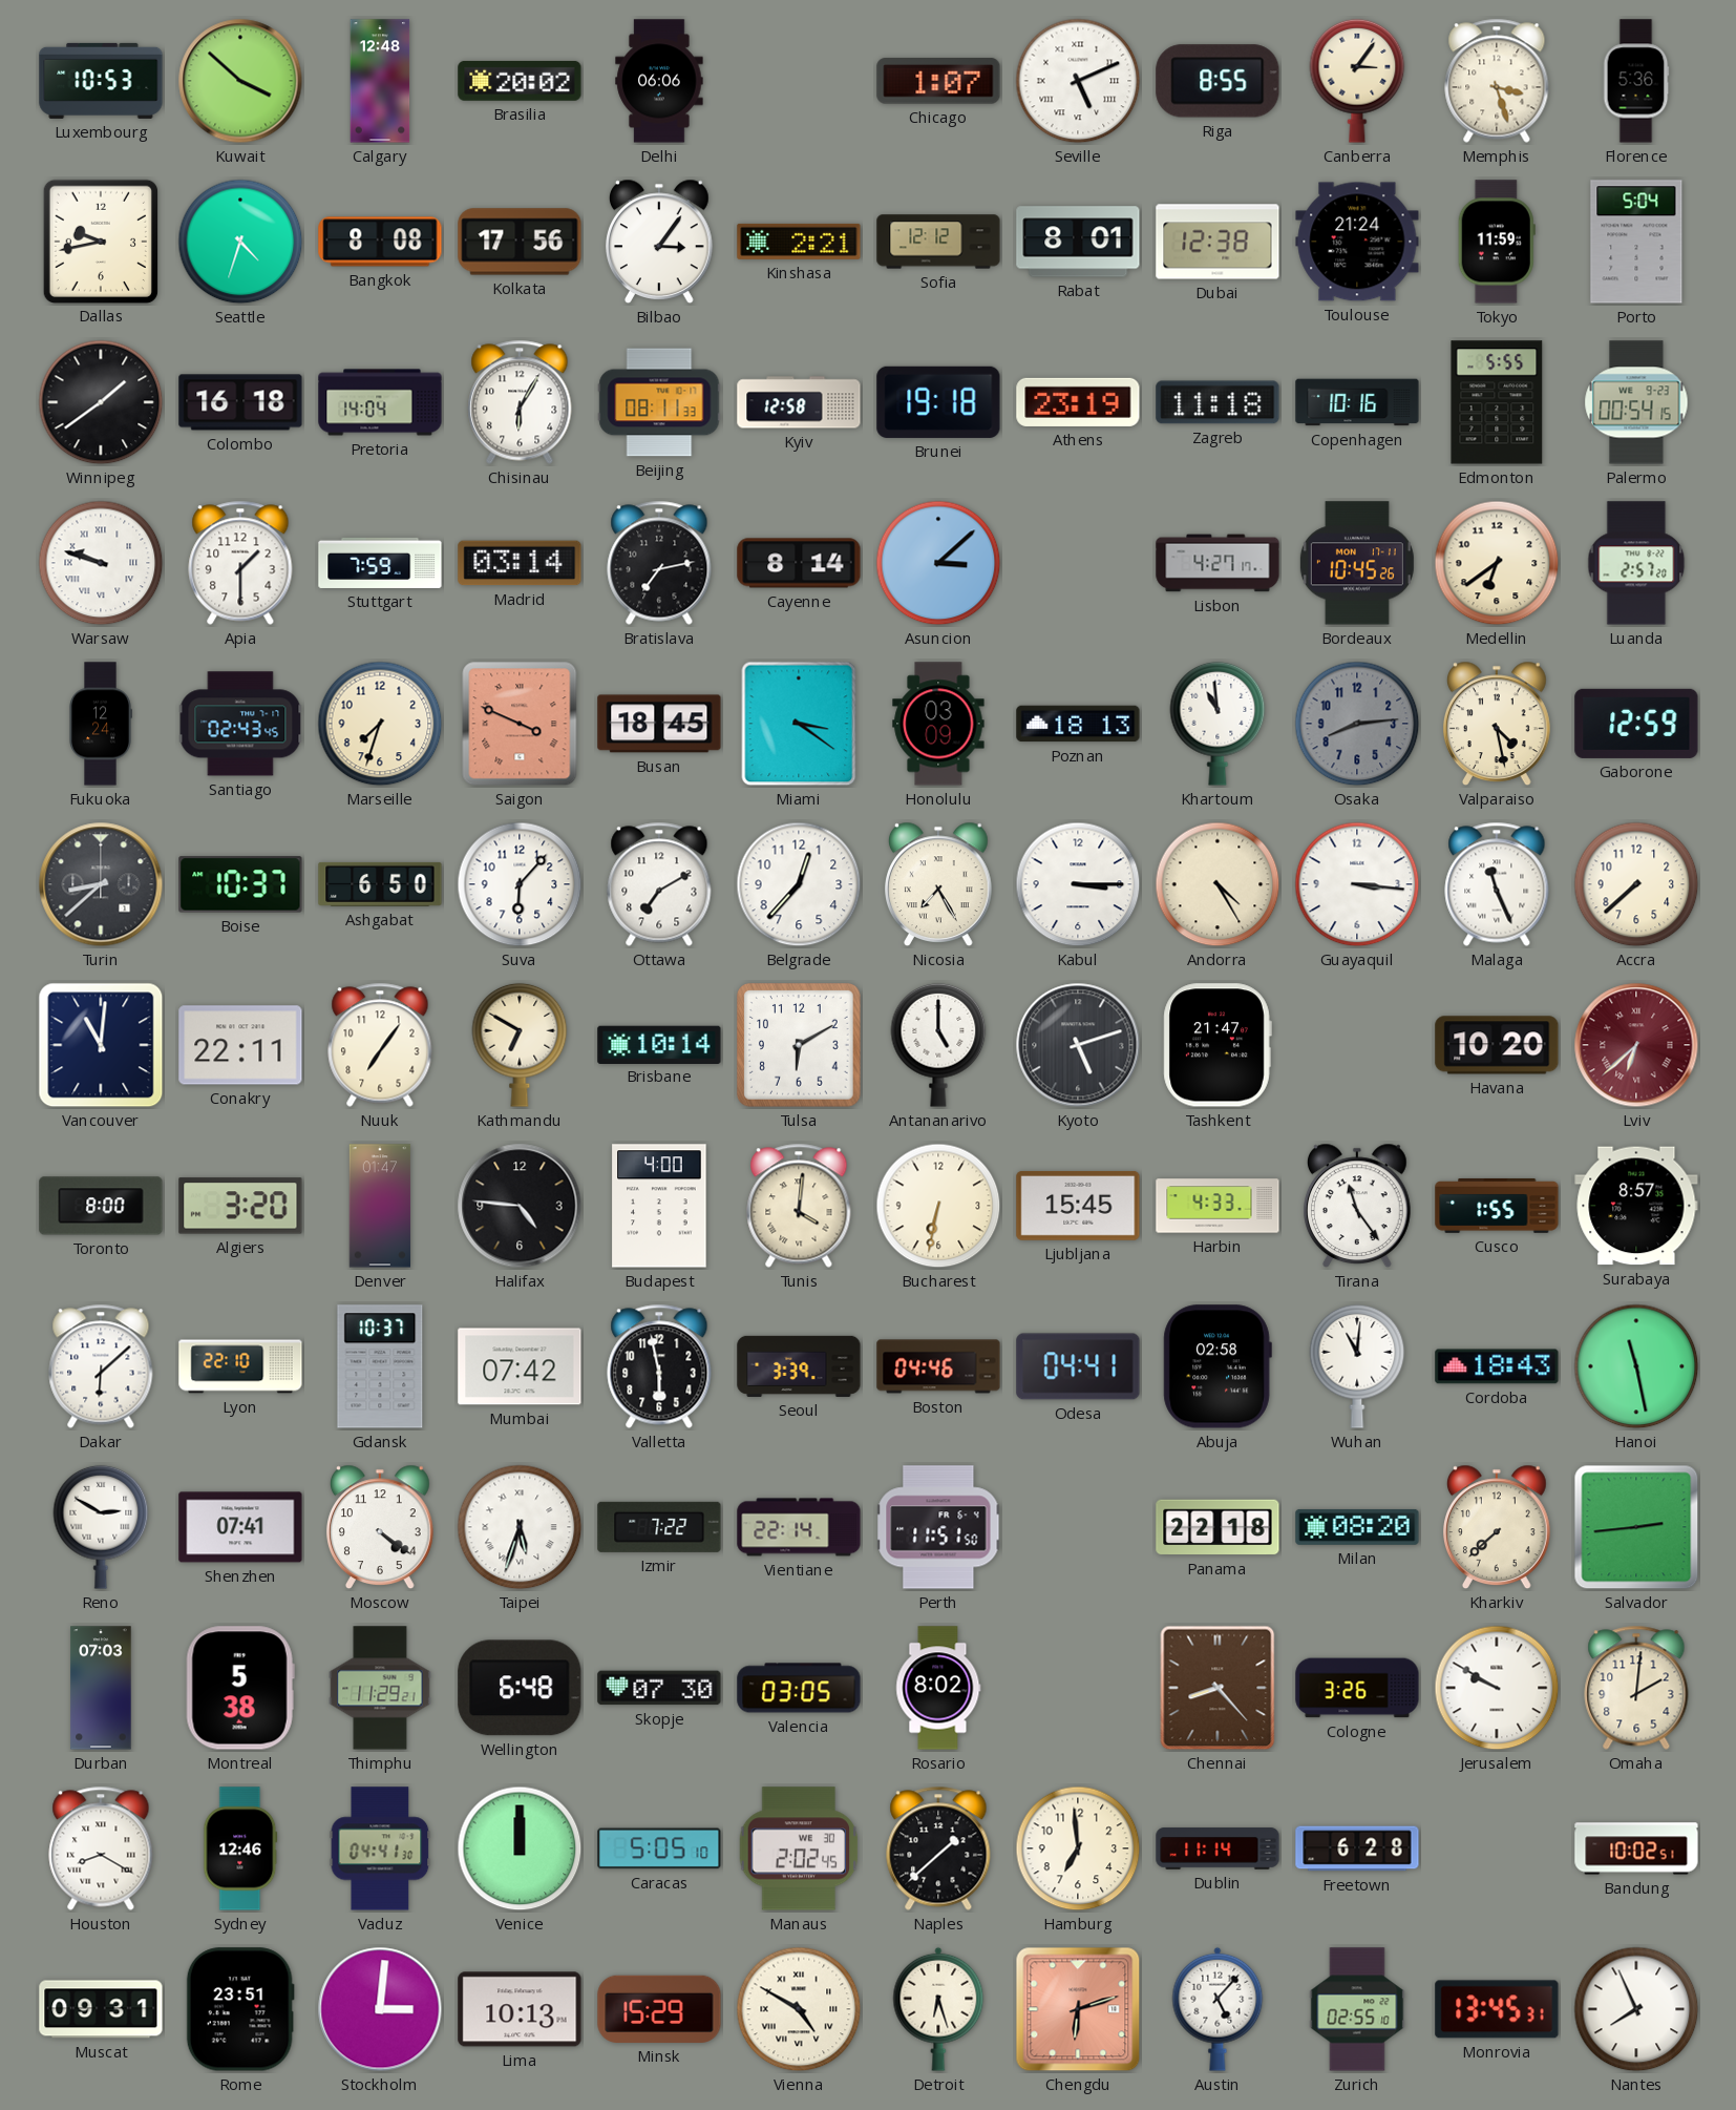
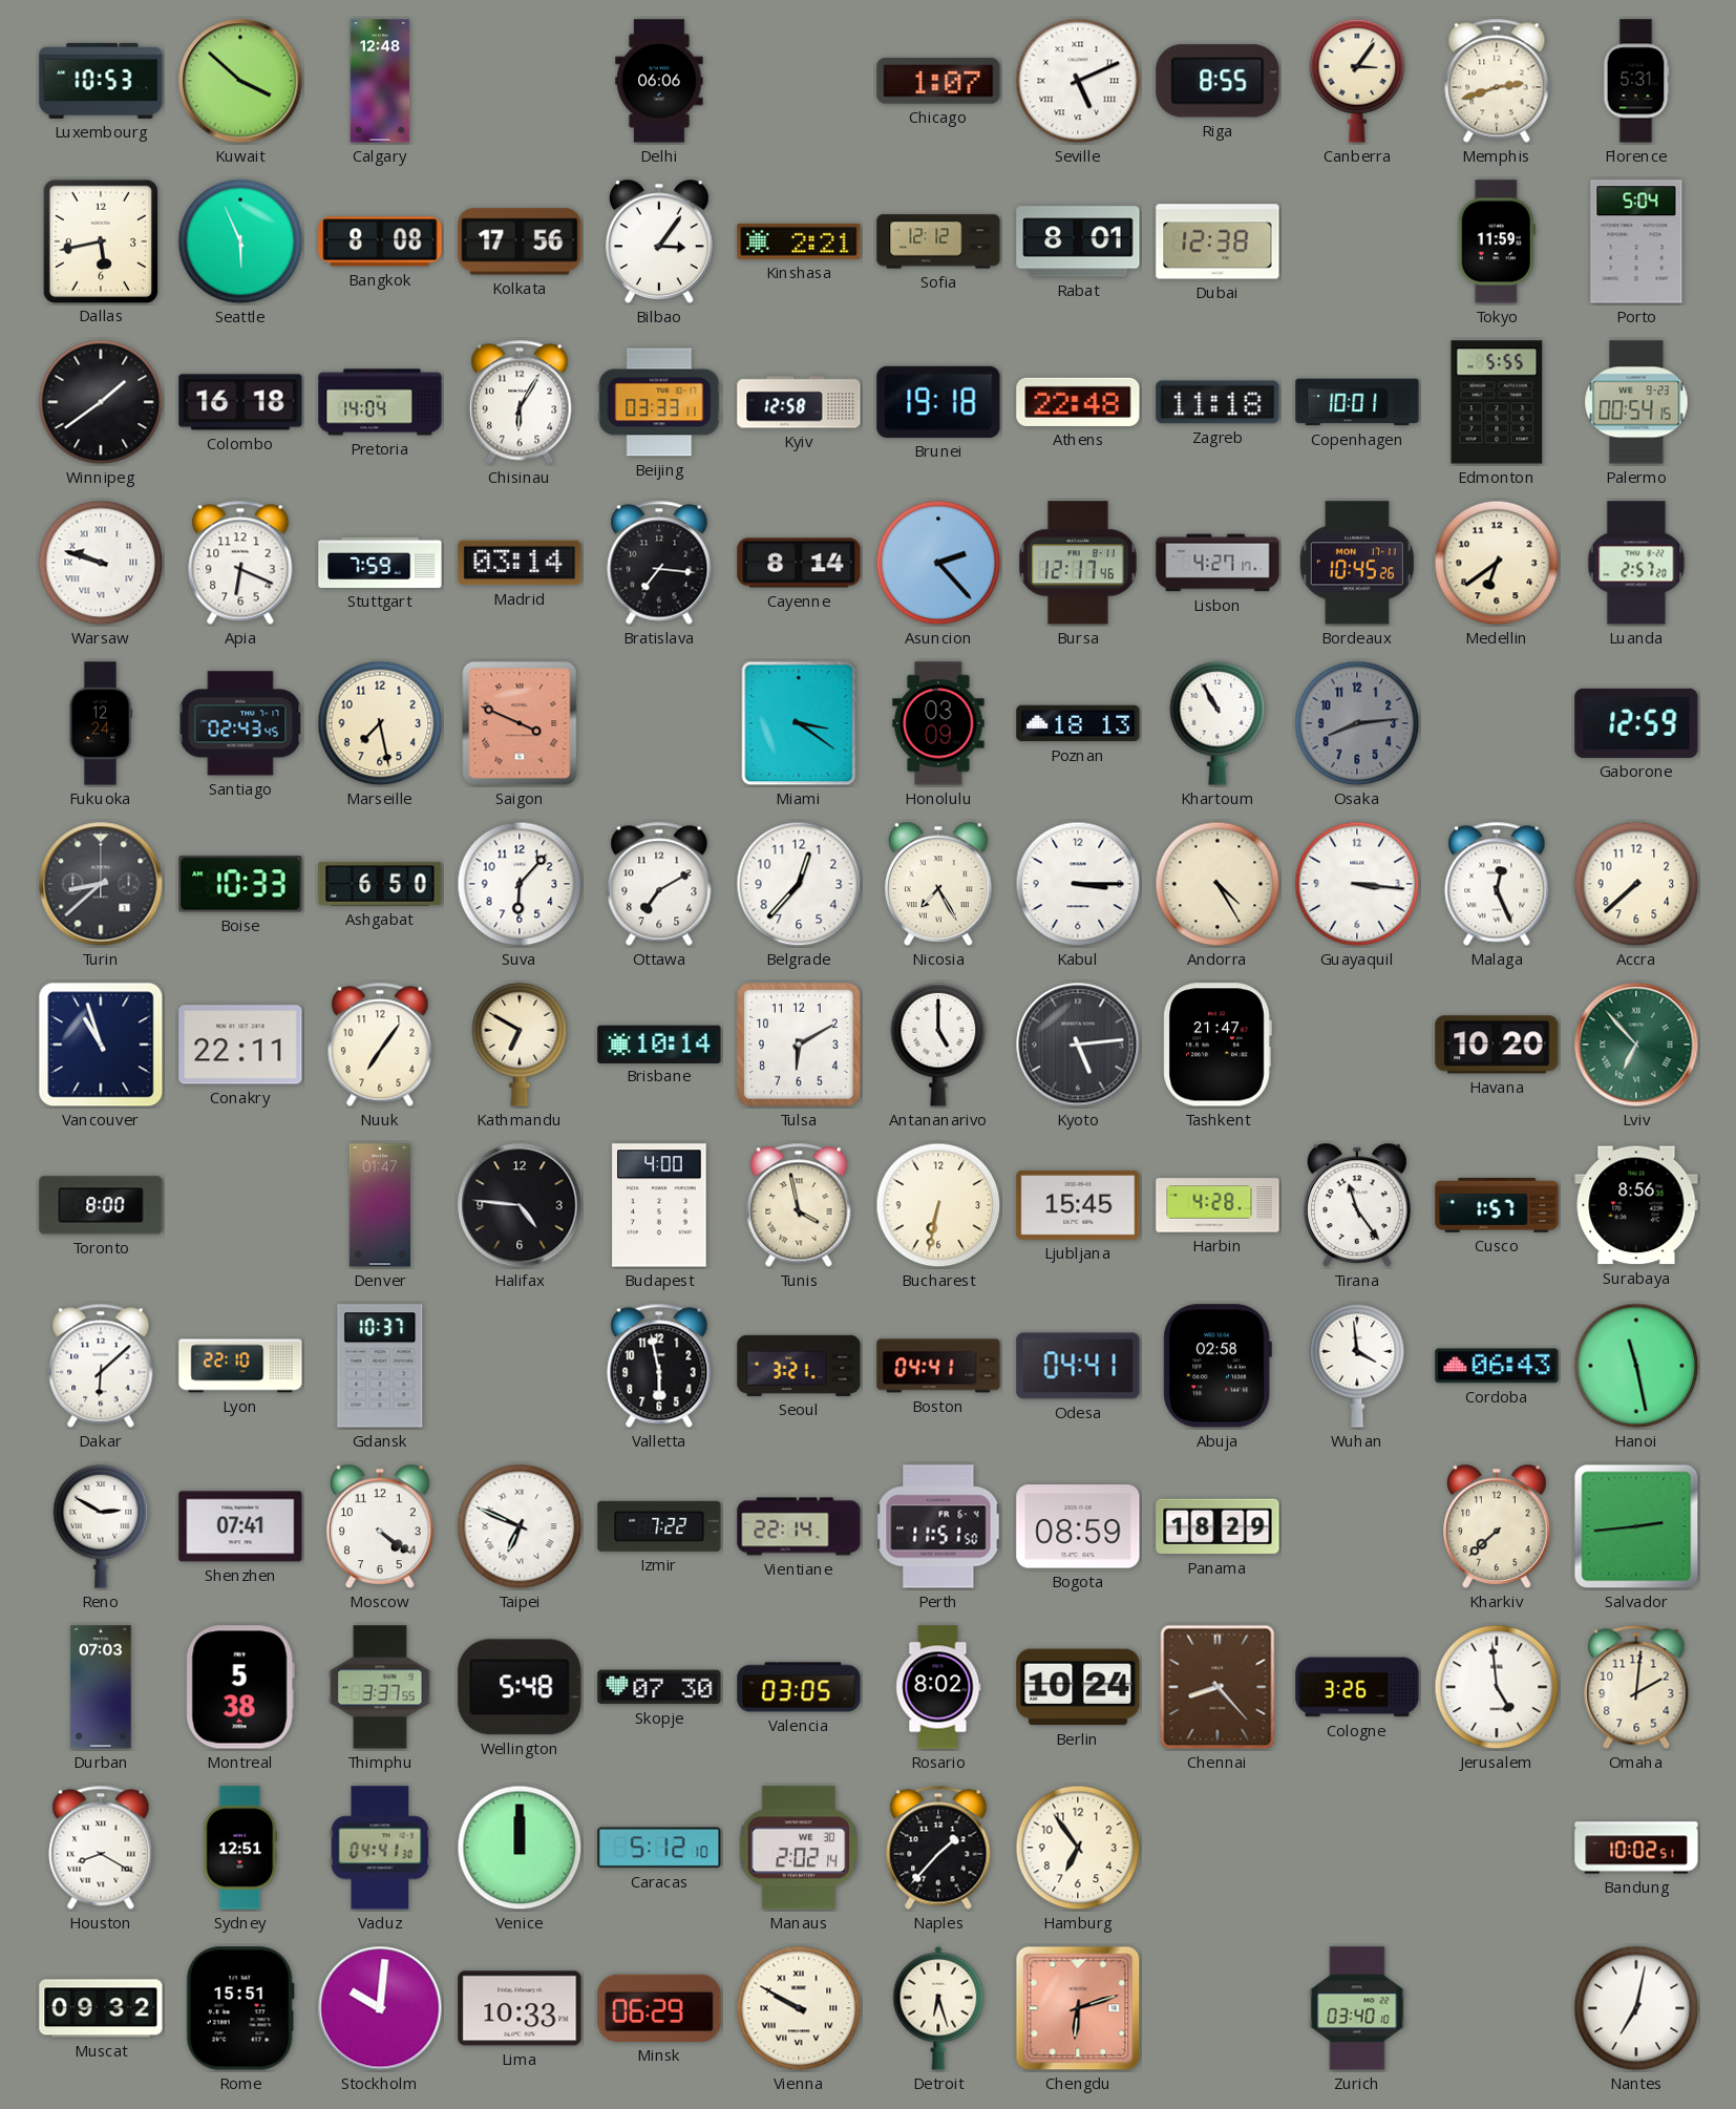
Brasilia: 20:02 -> none (520, 81)
Memphis: 3:27 -> 2:42 (1497, 81)
Florence: 5:36 -> 5:31 (1636, 81)
Dallas: 9:43 -> 5:43 (100, 240)
Seattle: 4:33 -> 5:56 (240, 241)
Toulouse: 21:24 -> none (1357, 242)
Beijing: 08:11 -> 03:33 (659, 402)
Athens: 23:19 -> 22:48 (1078, 402)
Copenhagen: 10:16 -> 10:01 (1357, 402)
Apia: 1:30 -> 6:19 (240, 563)
Bratislava: 7:13 -> 7:16 (659, 563)
Asuncion: 3:08 -> 2:23 (938, 563)
Bursa: none -> 12:17 (1078, 563)
Marseille: 7:33 -> 7:28 (380, 723)
Busan: 18:45 -> none (659, 724)
Khartoum: 10:59 -> 10:55 (1218, 723)
Valparaiso: 4:28 -> none (1498, 724)
Boise: 10:37 -> 10:33 (240, 884)
Malaga: 11:26 -> 12:26 (1497, 884)
Vancouver: 11:01 -> 10:57 (101, 1045)
Kyoto: 5:12 -> 5:14 (1078, 1045)
Lviv: 6:38 -> 6:53 (1636, 1045)
Lviv dial: burgundy -> green (1636, 1045)
Algiers: 3:20 -> none (240, 1206)
Tunis: 4:01 -> 3:58 (799, 1205)
Harbin: 4:33 -> 4:28 (1218, 1205)
Cusco: 1:55 -> 1:57 (1497, 1205)
Surabaya: 8:57 -> 8:56 (1636, 1205)
Mumbai: 07:42 -> none (520, 1366)
Seoul: 3:39 -> 3:21 (799, 1366)
Boston: 04:46 -> 04:41 (938, 1366)
Wuhan: 11:01 -> 3:59 (1357, 1366)
Cordoba: 18:43 -> 06:43 (1497, 1366)
Taipei: 5:33 -> 6:49 (520, 1526)
Bogota: none -> 08:59 (1078, 1526)
Panama: 22:18 -> 18:29 (1218, 1526)
Milan: 08:20 -> none (1357, 1527)
Thimphu: 11:29 -> 3:37 (380, 1687)
Wellington: 6:48 -> 5:48 (520, 1687)
Berlin: none -> 10:24 (1078, 1687)
Jerusalem: 9:50 -> 4:59 (1497, 1687)
Sydney: 12:46 -> 12:51 (240, 1848)
Caracas: 5:05 -> 5:12 (659, 1848)
Manaus: 2:02:45 -> 2:02:14 (799, 1848)
Naples: 1:38 -> 1:37 (938, 1848)
Hamburg: 6:59 -> 6:54 (1078, 1848)
Dublin: 11:14 -> none (1218, 1848)
Freetown: 6:28 -> none (1357, 1848)
Muscat: 09:31 -> 09:32 (101, 2008)
Rome: 23:51 -> 15:51 (240, 2008)
Stockholm: 3:01 -> 10:01 (380, 2008)
Lima: 10:13 -> 10:33 (520, 2008)
Minsk: 15:29 -> 06:29 (659, 2008)
Vienna: 4:50 -> 9:50 (799, 2008)
Austin: 5:07 -> none (1218, 2009)
Zurich: 02:55 -> 03:40 (1357, 2008)
Monrovia: 13:45 -> none (1497, 2009)
Nantes: 7:56 -> 7:02 (1636, 2008)
